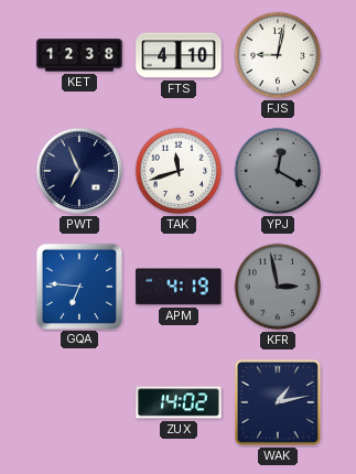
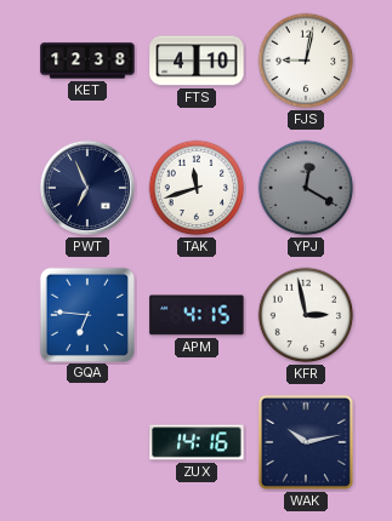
APM: 4:19 -> 4:15 (197, 315)
KFR dial: grey -> white (306, 315)
ZUX: 14:02 -> 14:16 (197, 442)
WAK: 1:13 -> 10:13 (306, 442)
